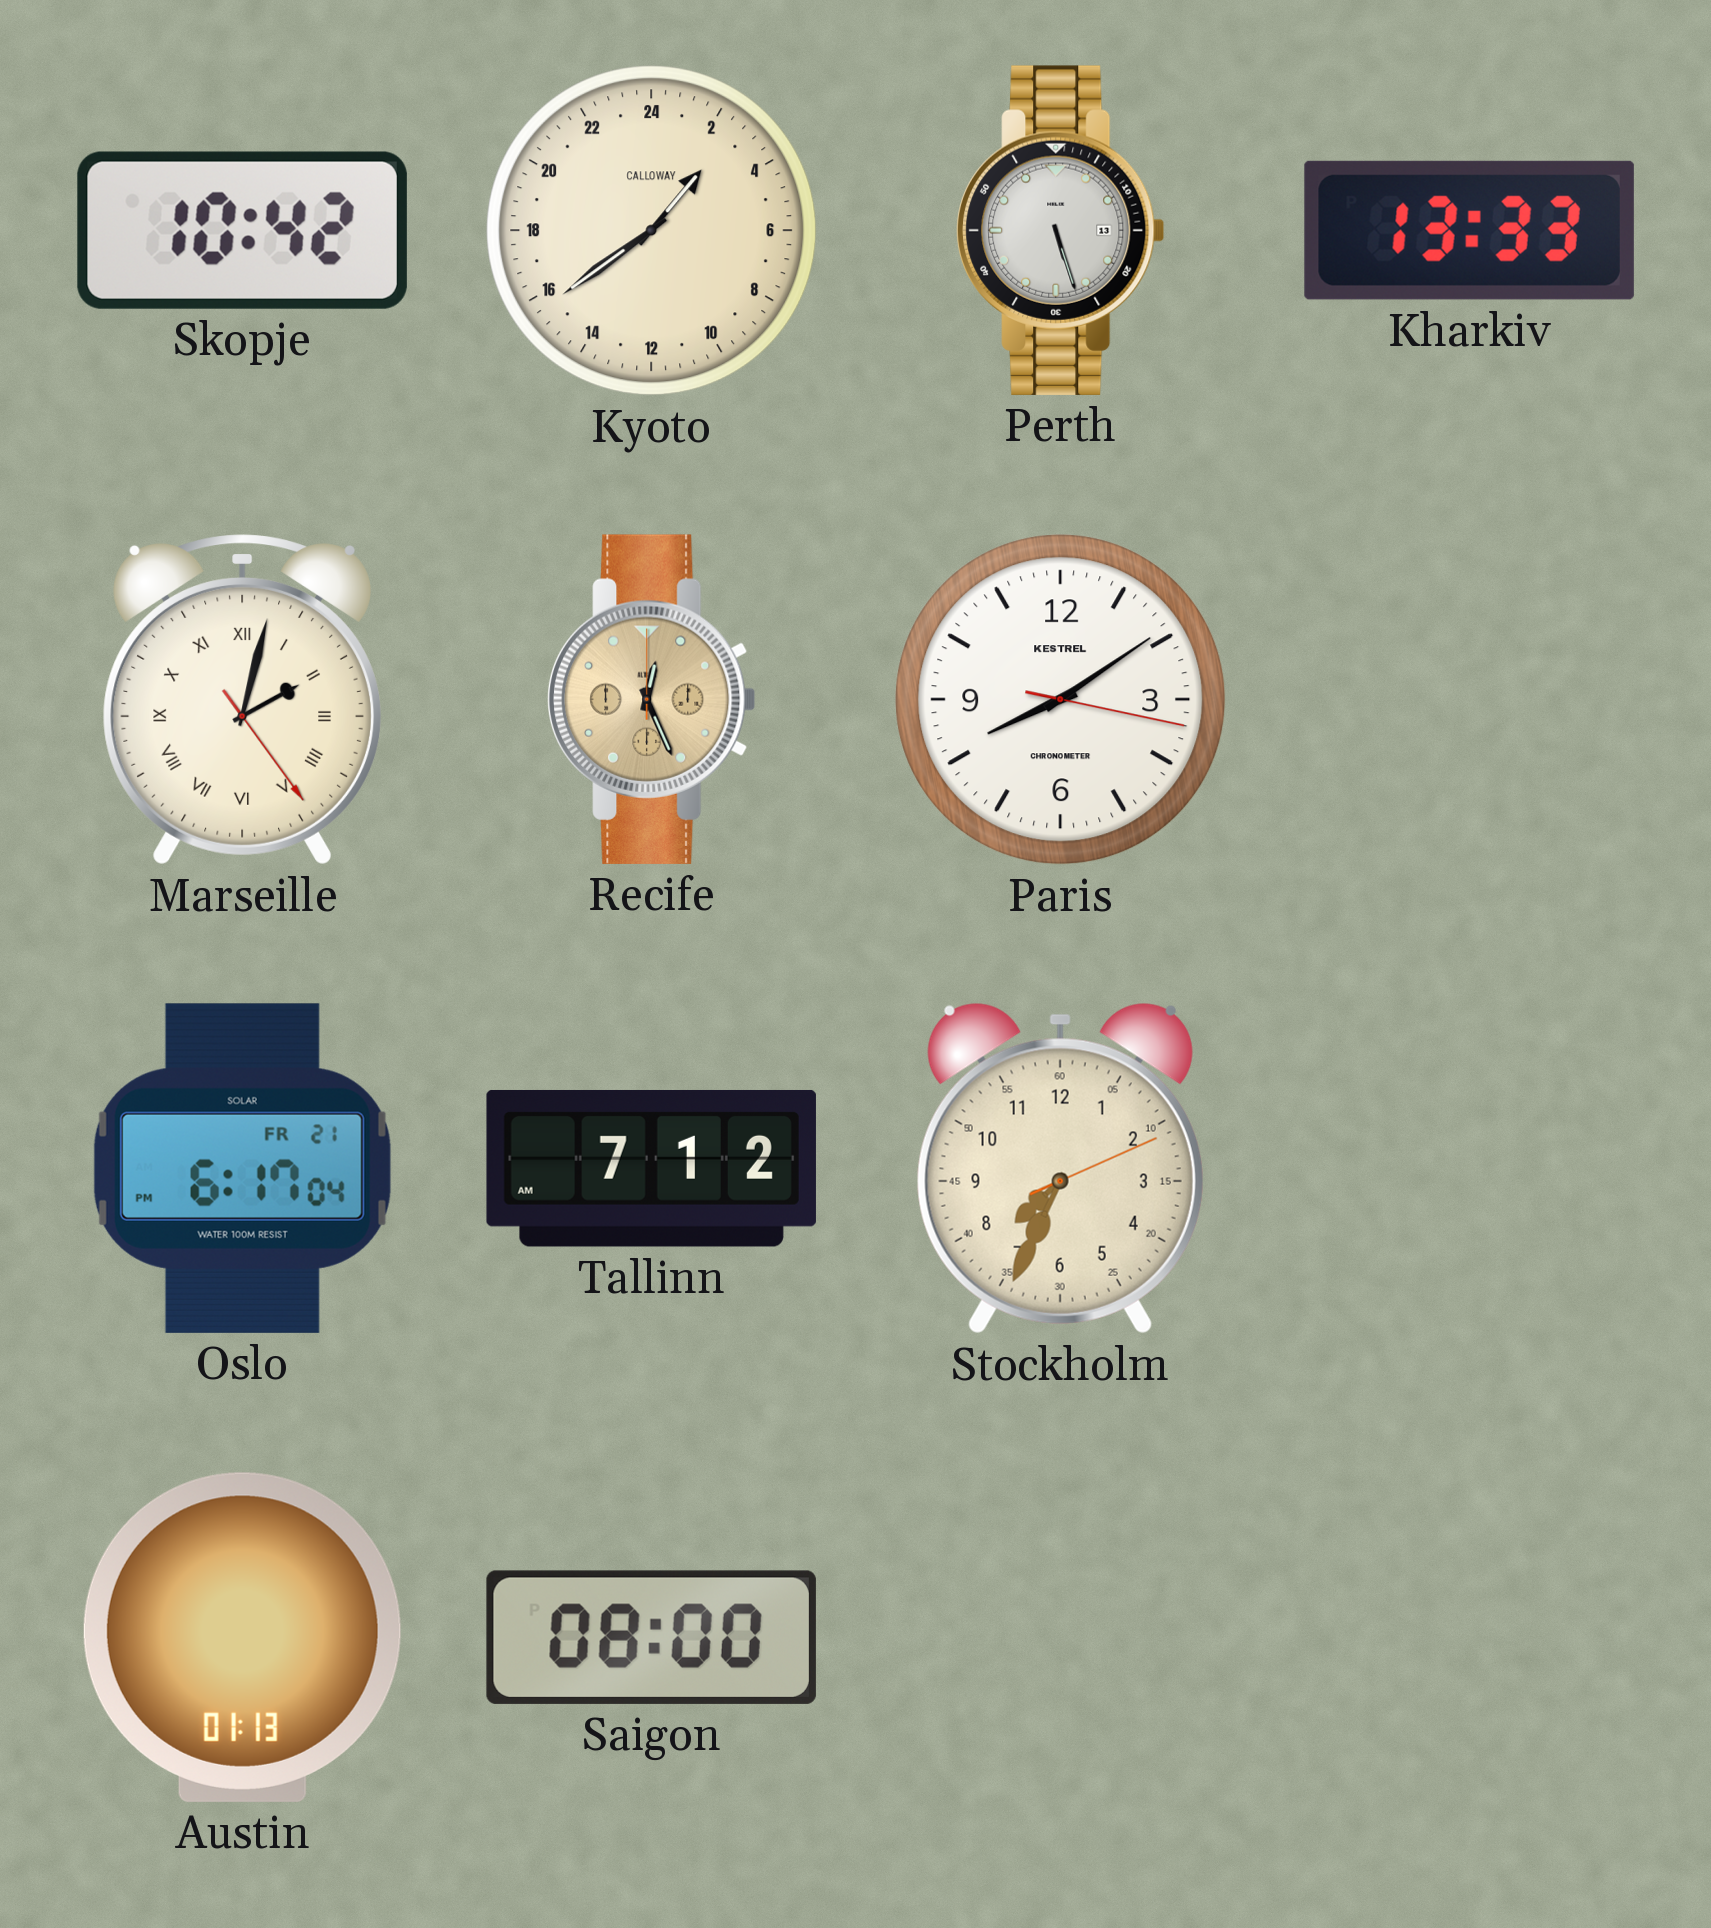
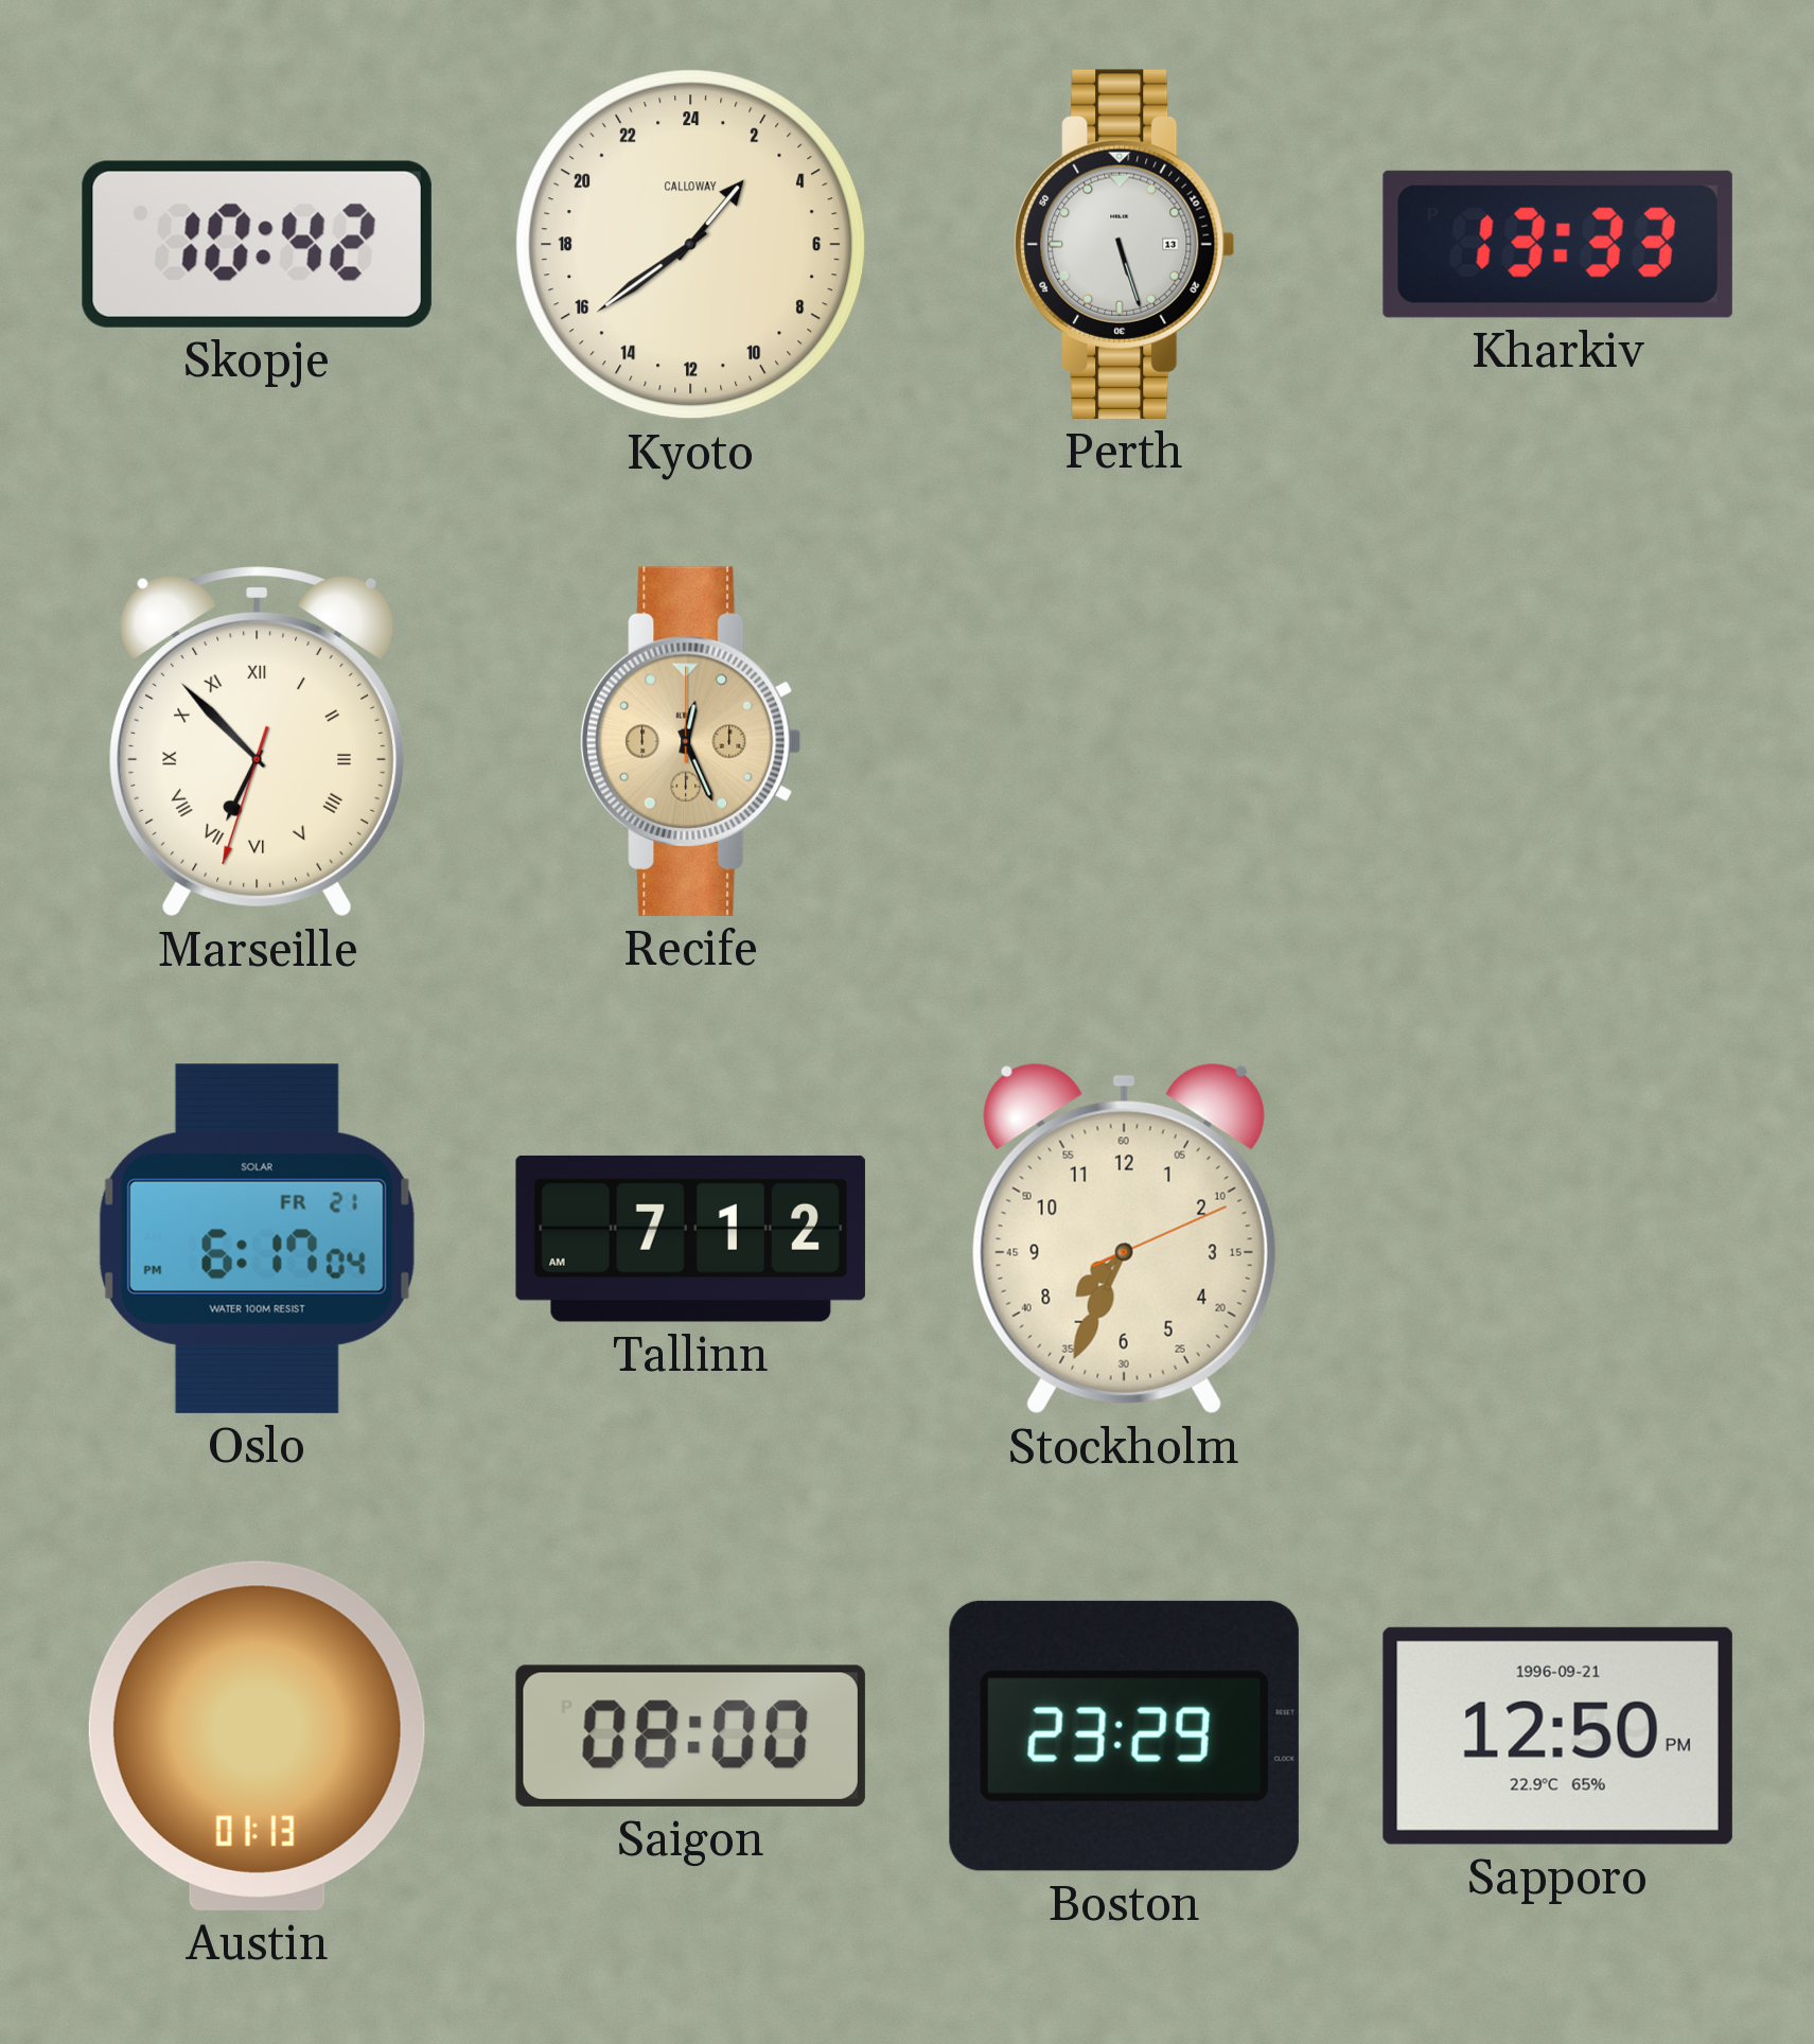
Marseille: 2:02 -> 6:52 (257, 742)
Paris: 8:09 -> none (1061, 700)
Boston: none -> 23:29 (1124, 1735)
Sapporo: none -> 12:50 (1557, 1735)
